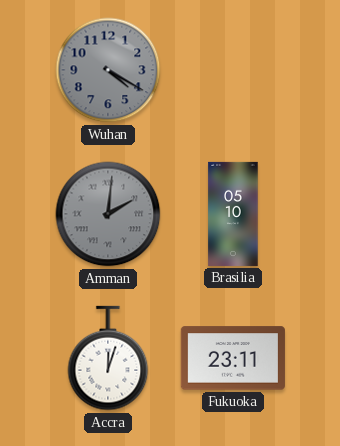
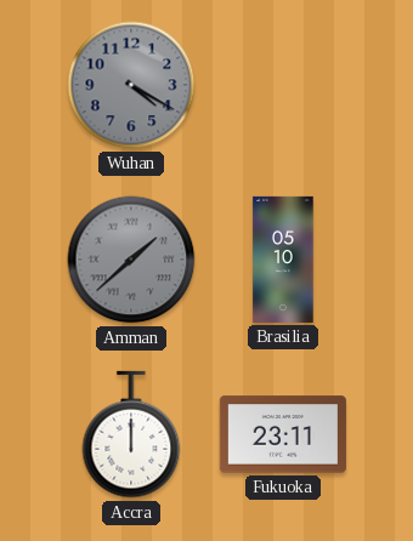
Amman: 2:01 -> 1:38 (131, 260)
Accra: 12:03 -> 12:00 (131, 434)
